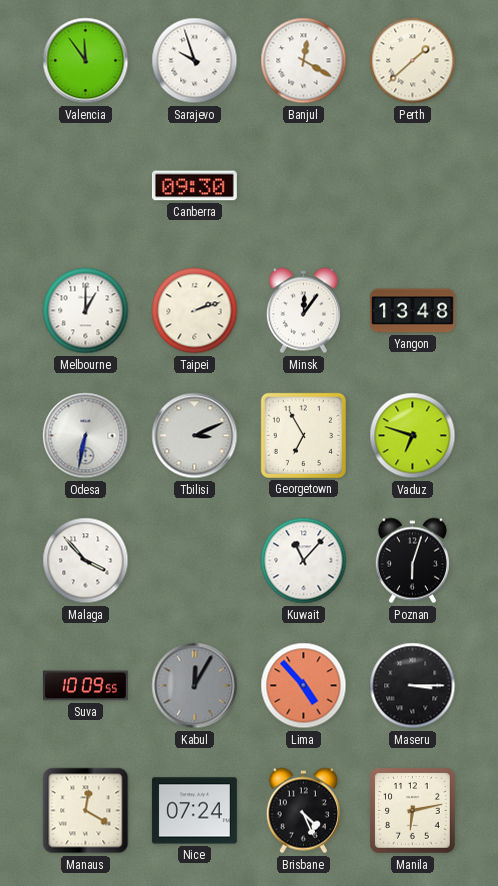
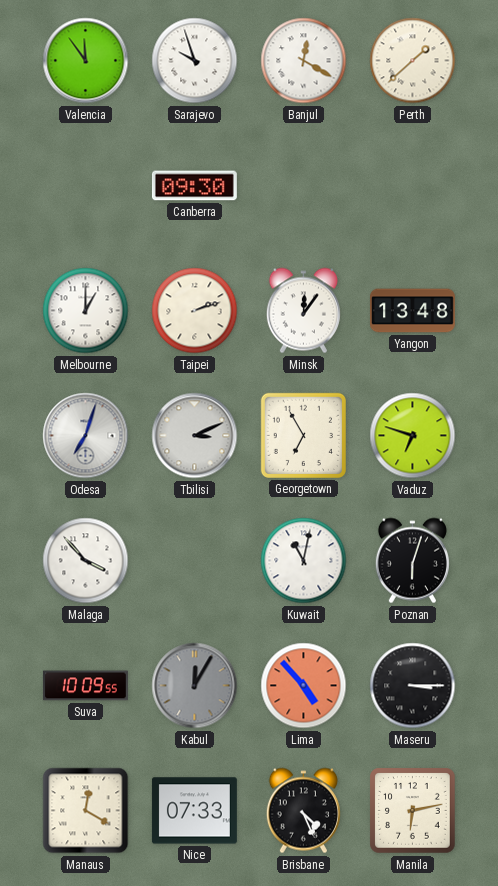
Odesa: 6:32 -> 7:03 (86, 436)
Kuwait: 11:07 -> 11:02 (304, 561)
Nice: 07:24 -> 07:33 (194, 811)
